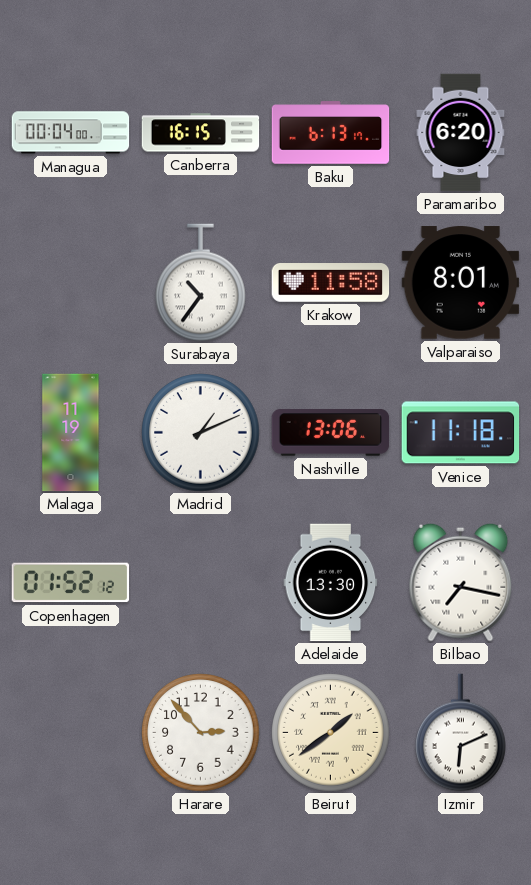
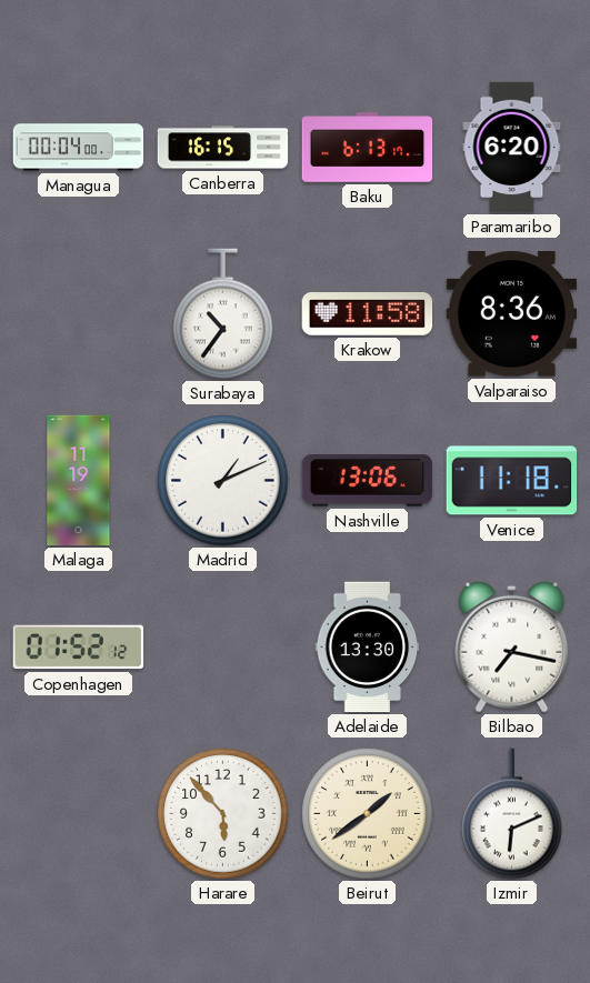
Valparaiso: 8:01 -> 8:36 (512, 314)
Harare: 2:53 -> 5:53 (223, 814)
